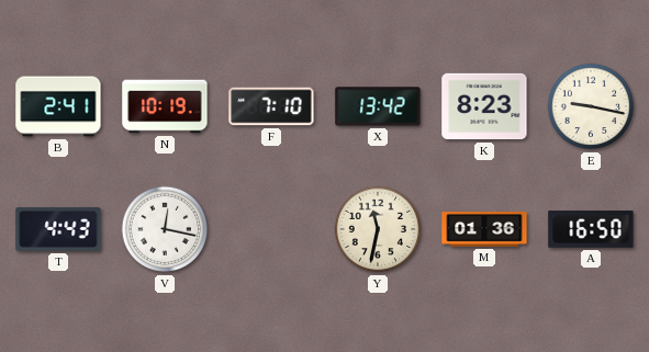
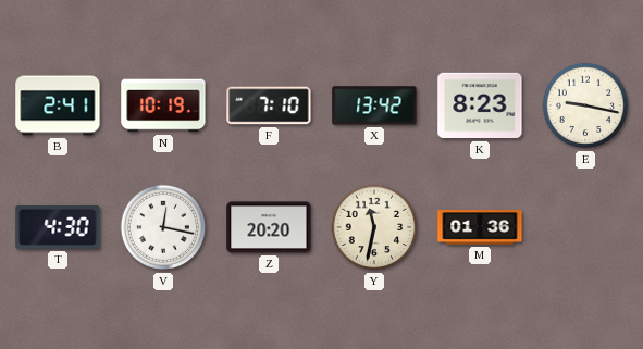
T: 4:43 -> 4:30 (58, 227)
Z: none -> 20:20 (269, 227)
A: 16:50 -> none (591, 229)
